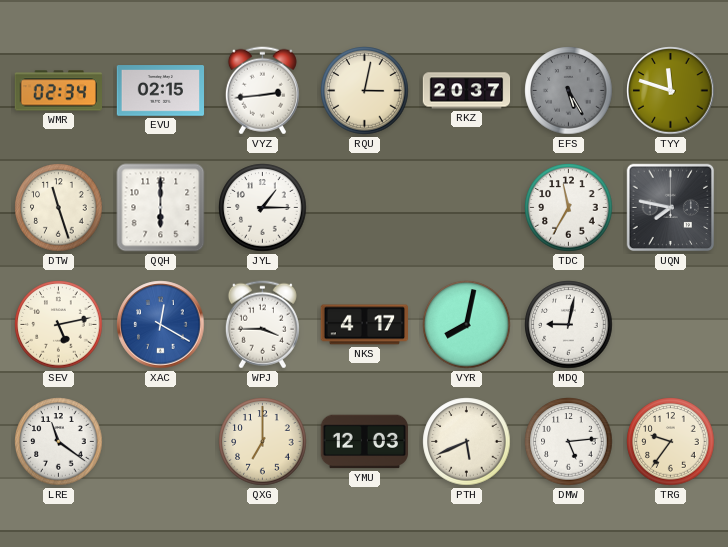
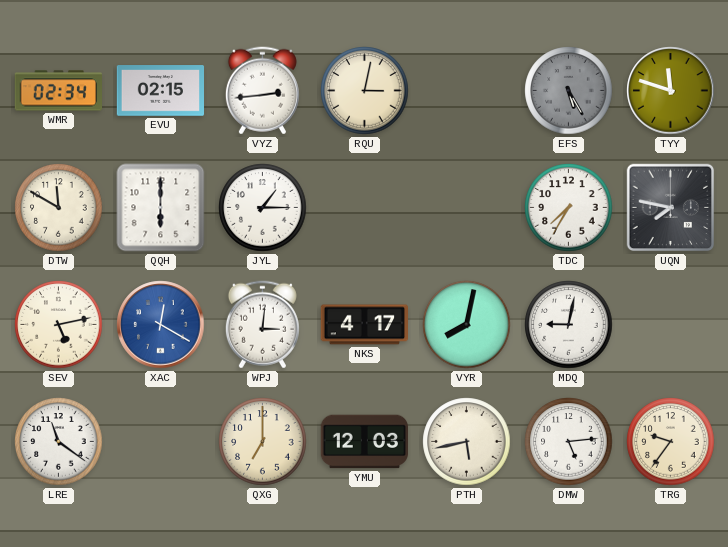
RKZ: 20:37 -> none (467, 91)
DTW: 11:27 -> 11:50 (59, 208)
TDC: 11:35 -> 7:35 (569, 208)
WPJ: 3:45 -> 3:01 (262, 325)
PTH: 5:41 -> 5:43 (467, 442)
